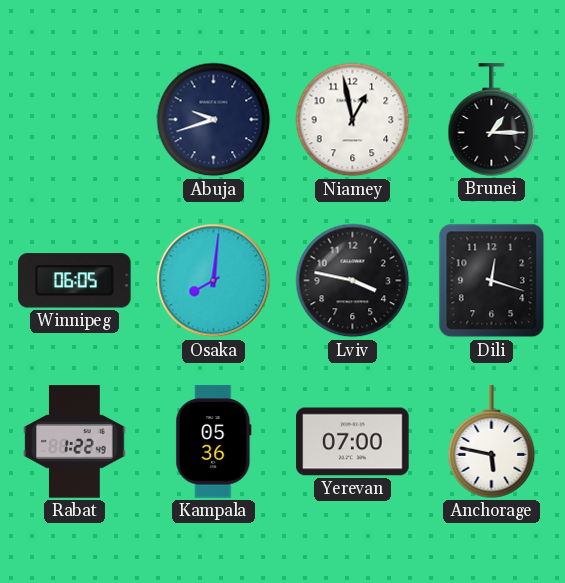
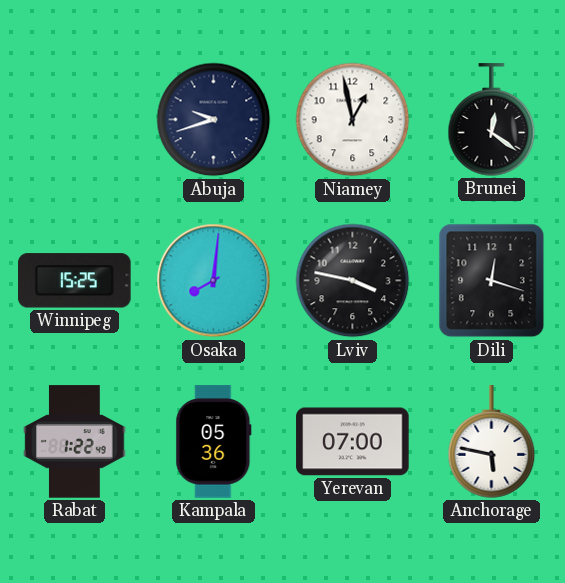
Brunei: 1:15 -> 12:21 (492, 120)
Winnipeg: 06:05 -> 15:25 (75, 281)
